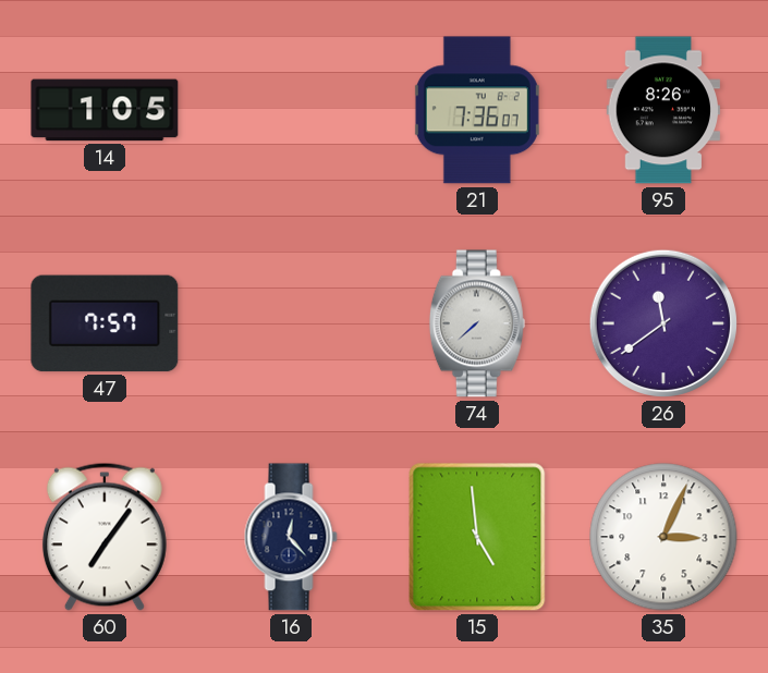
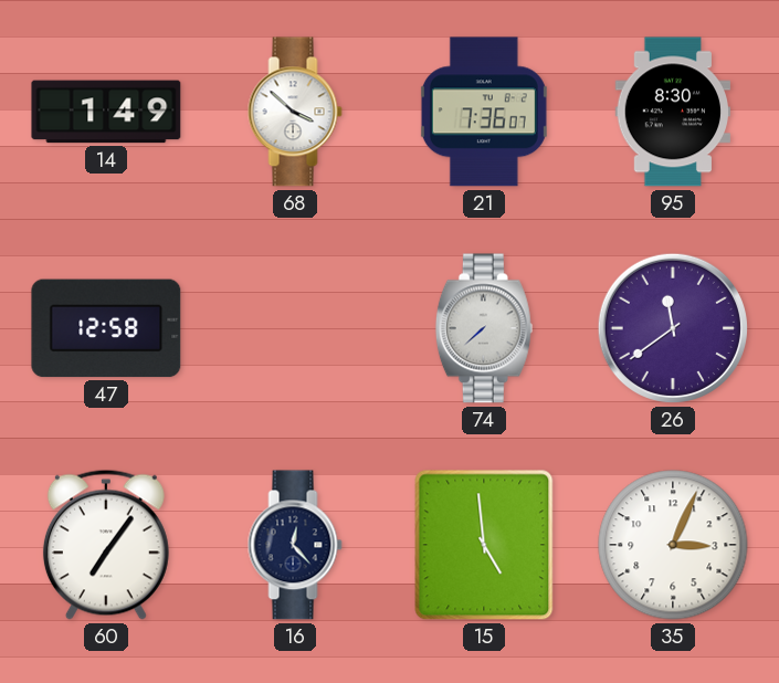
14: 1:05 -> 1:49 (106, 112)
68: none -> 3:52 (295, 112)
95: 8:26 -> 8:30 (673, 112)
47: 7:57 -> 12:58 (106, 328)
